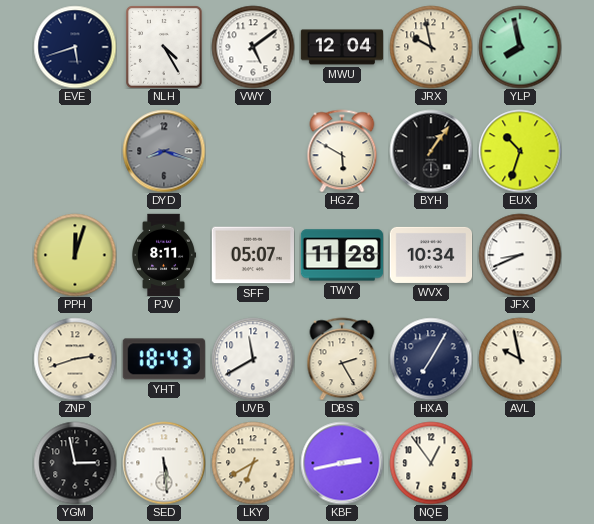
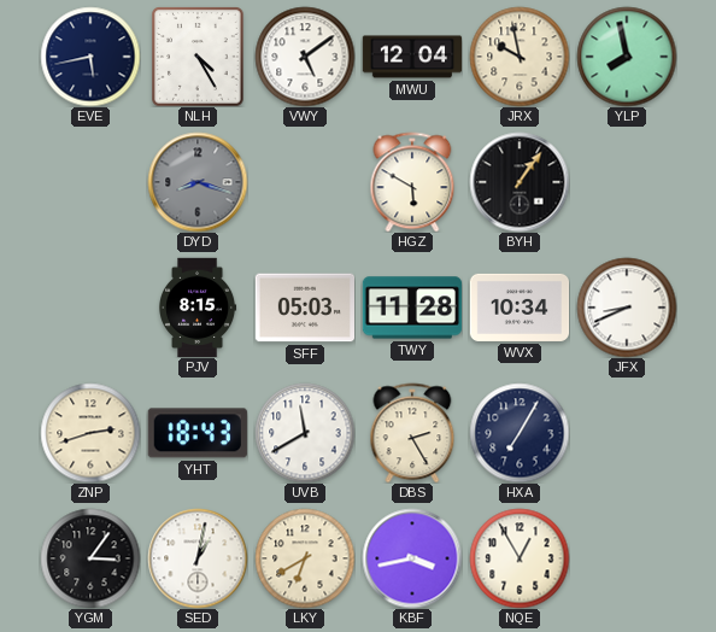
EVE: 5:42 -> 5:43 (90, 57)
EUX: 10:33 -> none (520, 151)
PPH: 12:03 -> none (75, 255)
PJV: 8:11 -> 8:15 (198, 308)
SFF: 05:07 -> 05:03 (304, 308)
AVL: 9:58 -> none (520, 359)
YGM: 2:58 -> 3:06 (90, 558)
SED: 5:29 -> 1:02 (198, 558)
KBF: 2:43 -> 3:43 (412, 558)
NQE: 12:54 -> 12:55 (520, 558)
